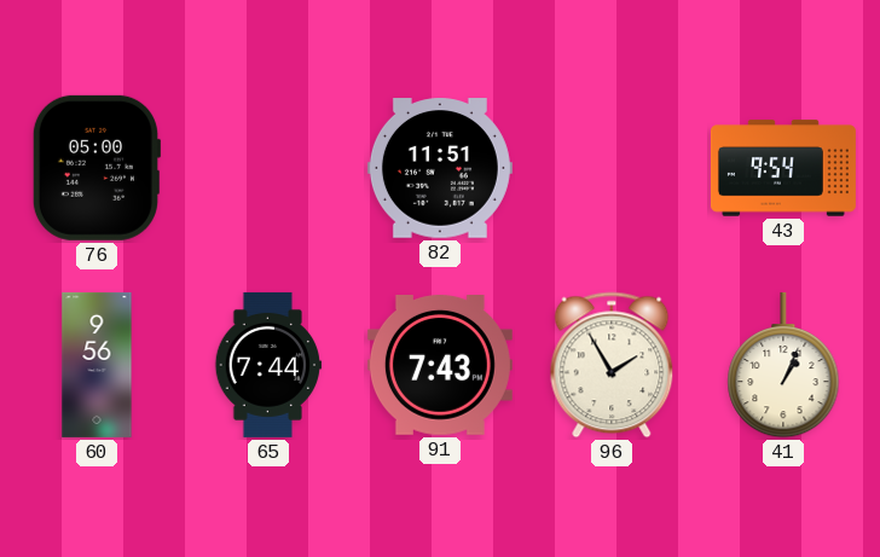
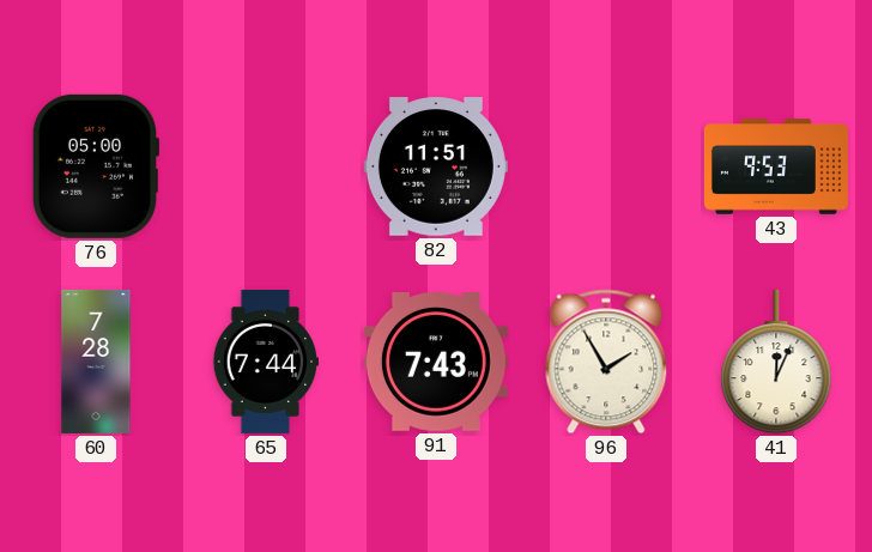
43: 9:54 -> 9:53 (776, 166)
60: 9:56 -> 7:28 (96, 362)
41: 1:04 -> 12:04 (776, 362)
